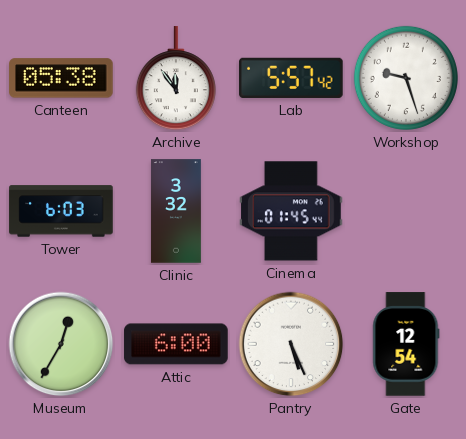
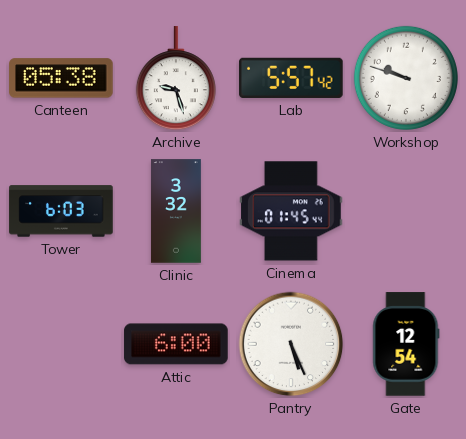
Archive: 11:54 -> 9:27 (176, 79)
Workshop: 9:27 -> 9:48 (406, 78)
Museum: 12:35 -> none (61, 344)
